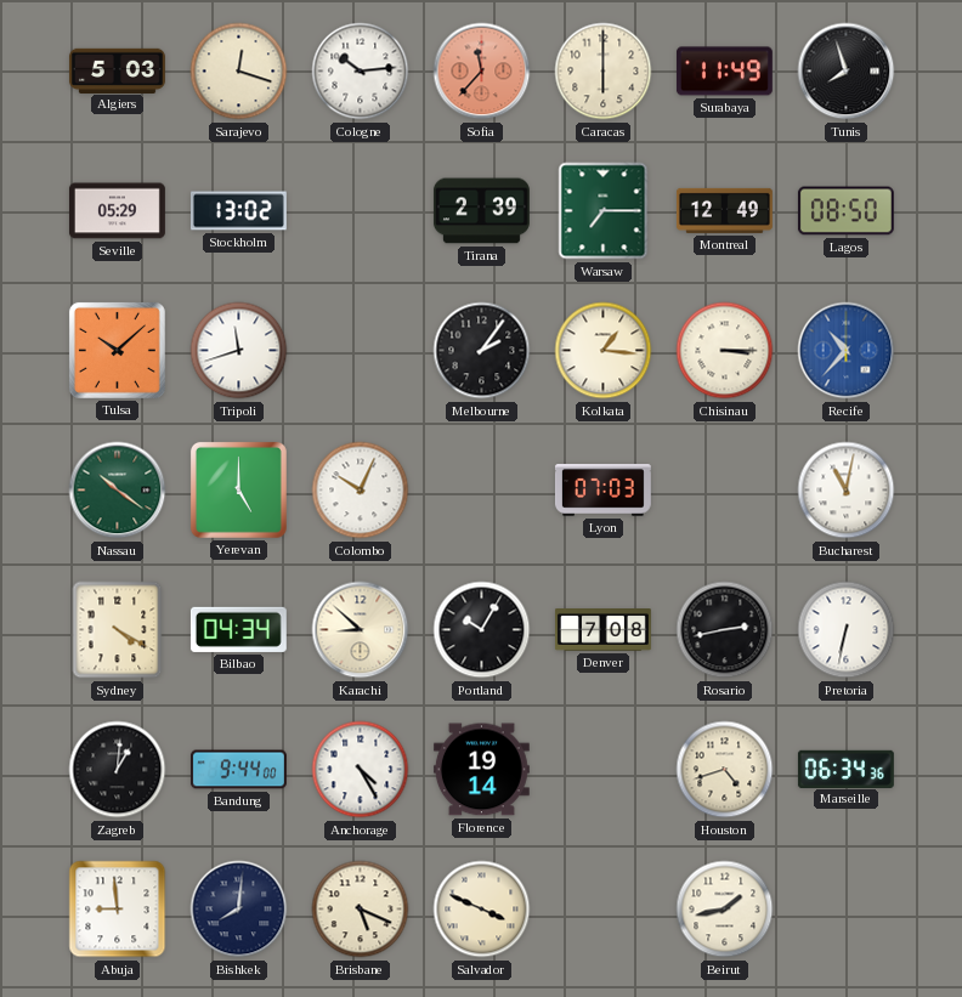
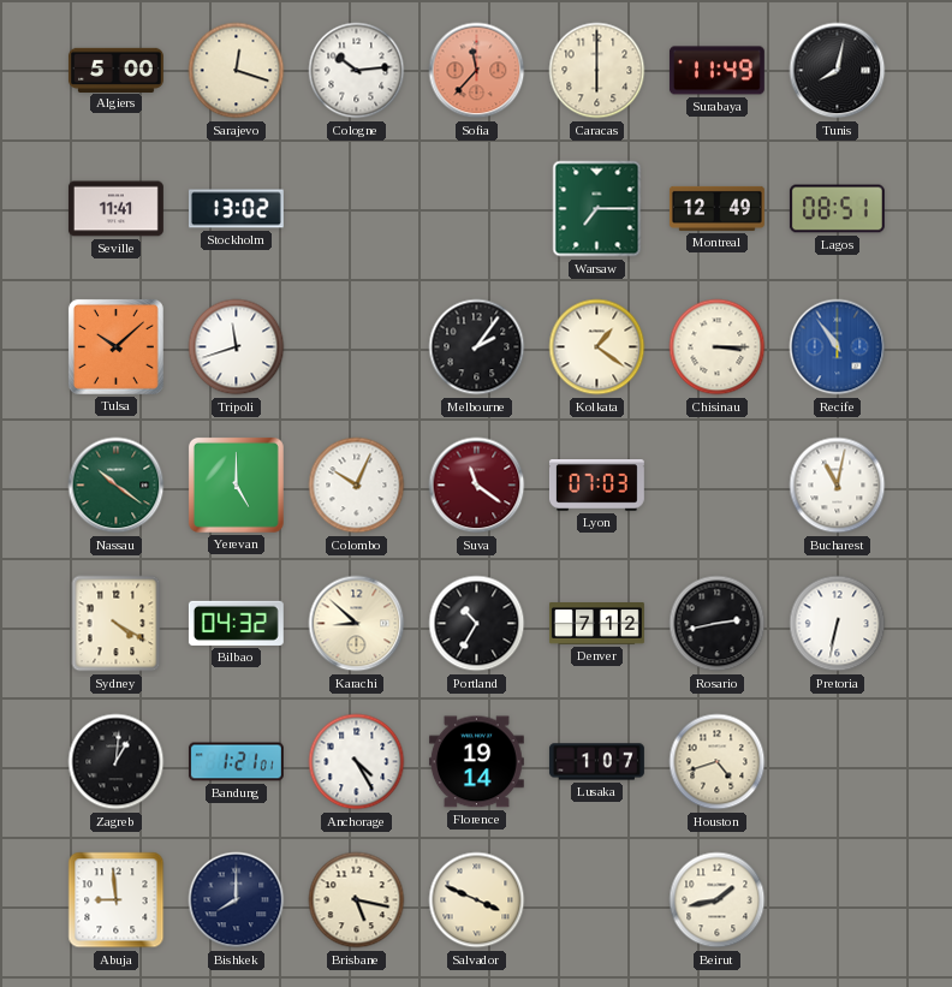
Algiers: 5:03 -> 5:00 (115, 70)
Tunis: 7:57 -> 8:02 (838, 71)
Seville: 05:29 -> 11:41 (115, 209)
Tirana: 2:39 -> none (481, 211)
Lagos: 08:50 -> 08:51 (837, 209)
Kolkata: 1:16 -> 1:21 (597, 347)
Recife: 10:37 -> 10:54 (838, 347)
Suva: none -> 11:21 (477, 486)
Bilbao: 04:34 -> 04:32 (236, 623)
Portland: 10:05 -> 10:35 (477, 624)
Denver: 7:08 -> 7:12 (596, 624)
Bandung: 9:44 -> 1:21 (236, 762)
Lusaka: none -> 1:07 (596, 762)
Marseille: 06:34 -> none (845, 769)
Bishkek: 8:01 -> 8:00 (237, 900)
Brisbane: 5:19 -> 5:17 (357, 900)
